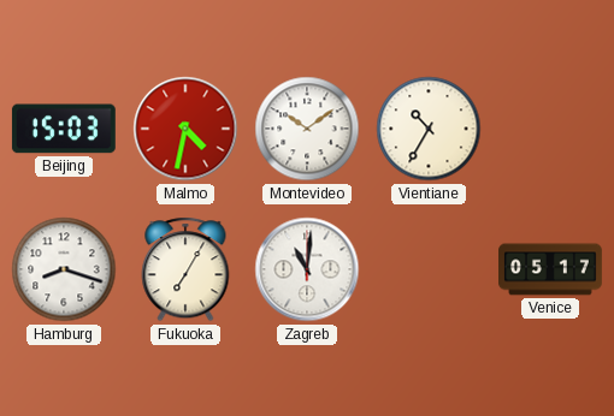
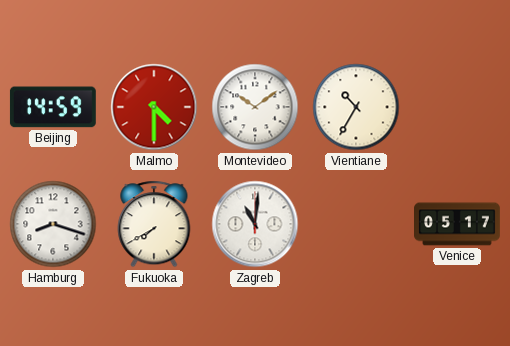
Beijing: 15:03 -> 14:59 (53, 107)
Malmo: 4:32 -> 4:30 (154, 107)
Fukuoka: 7:05 -> 7:40 (154, 224)
